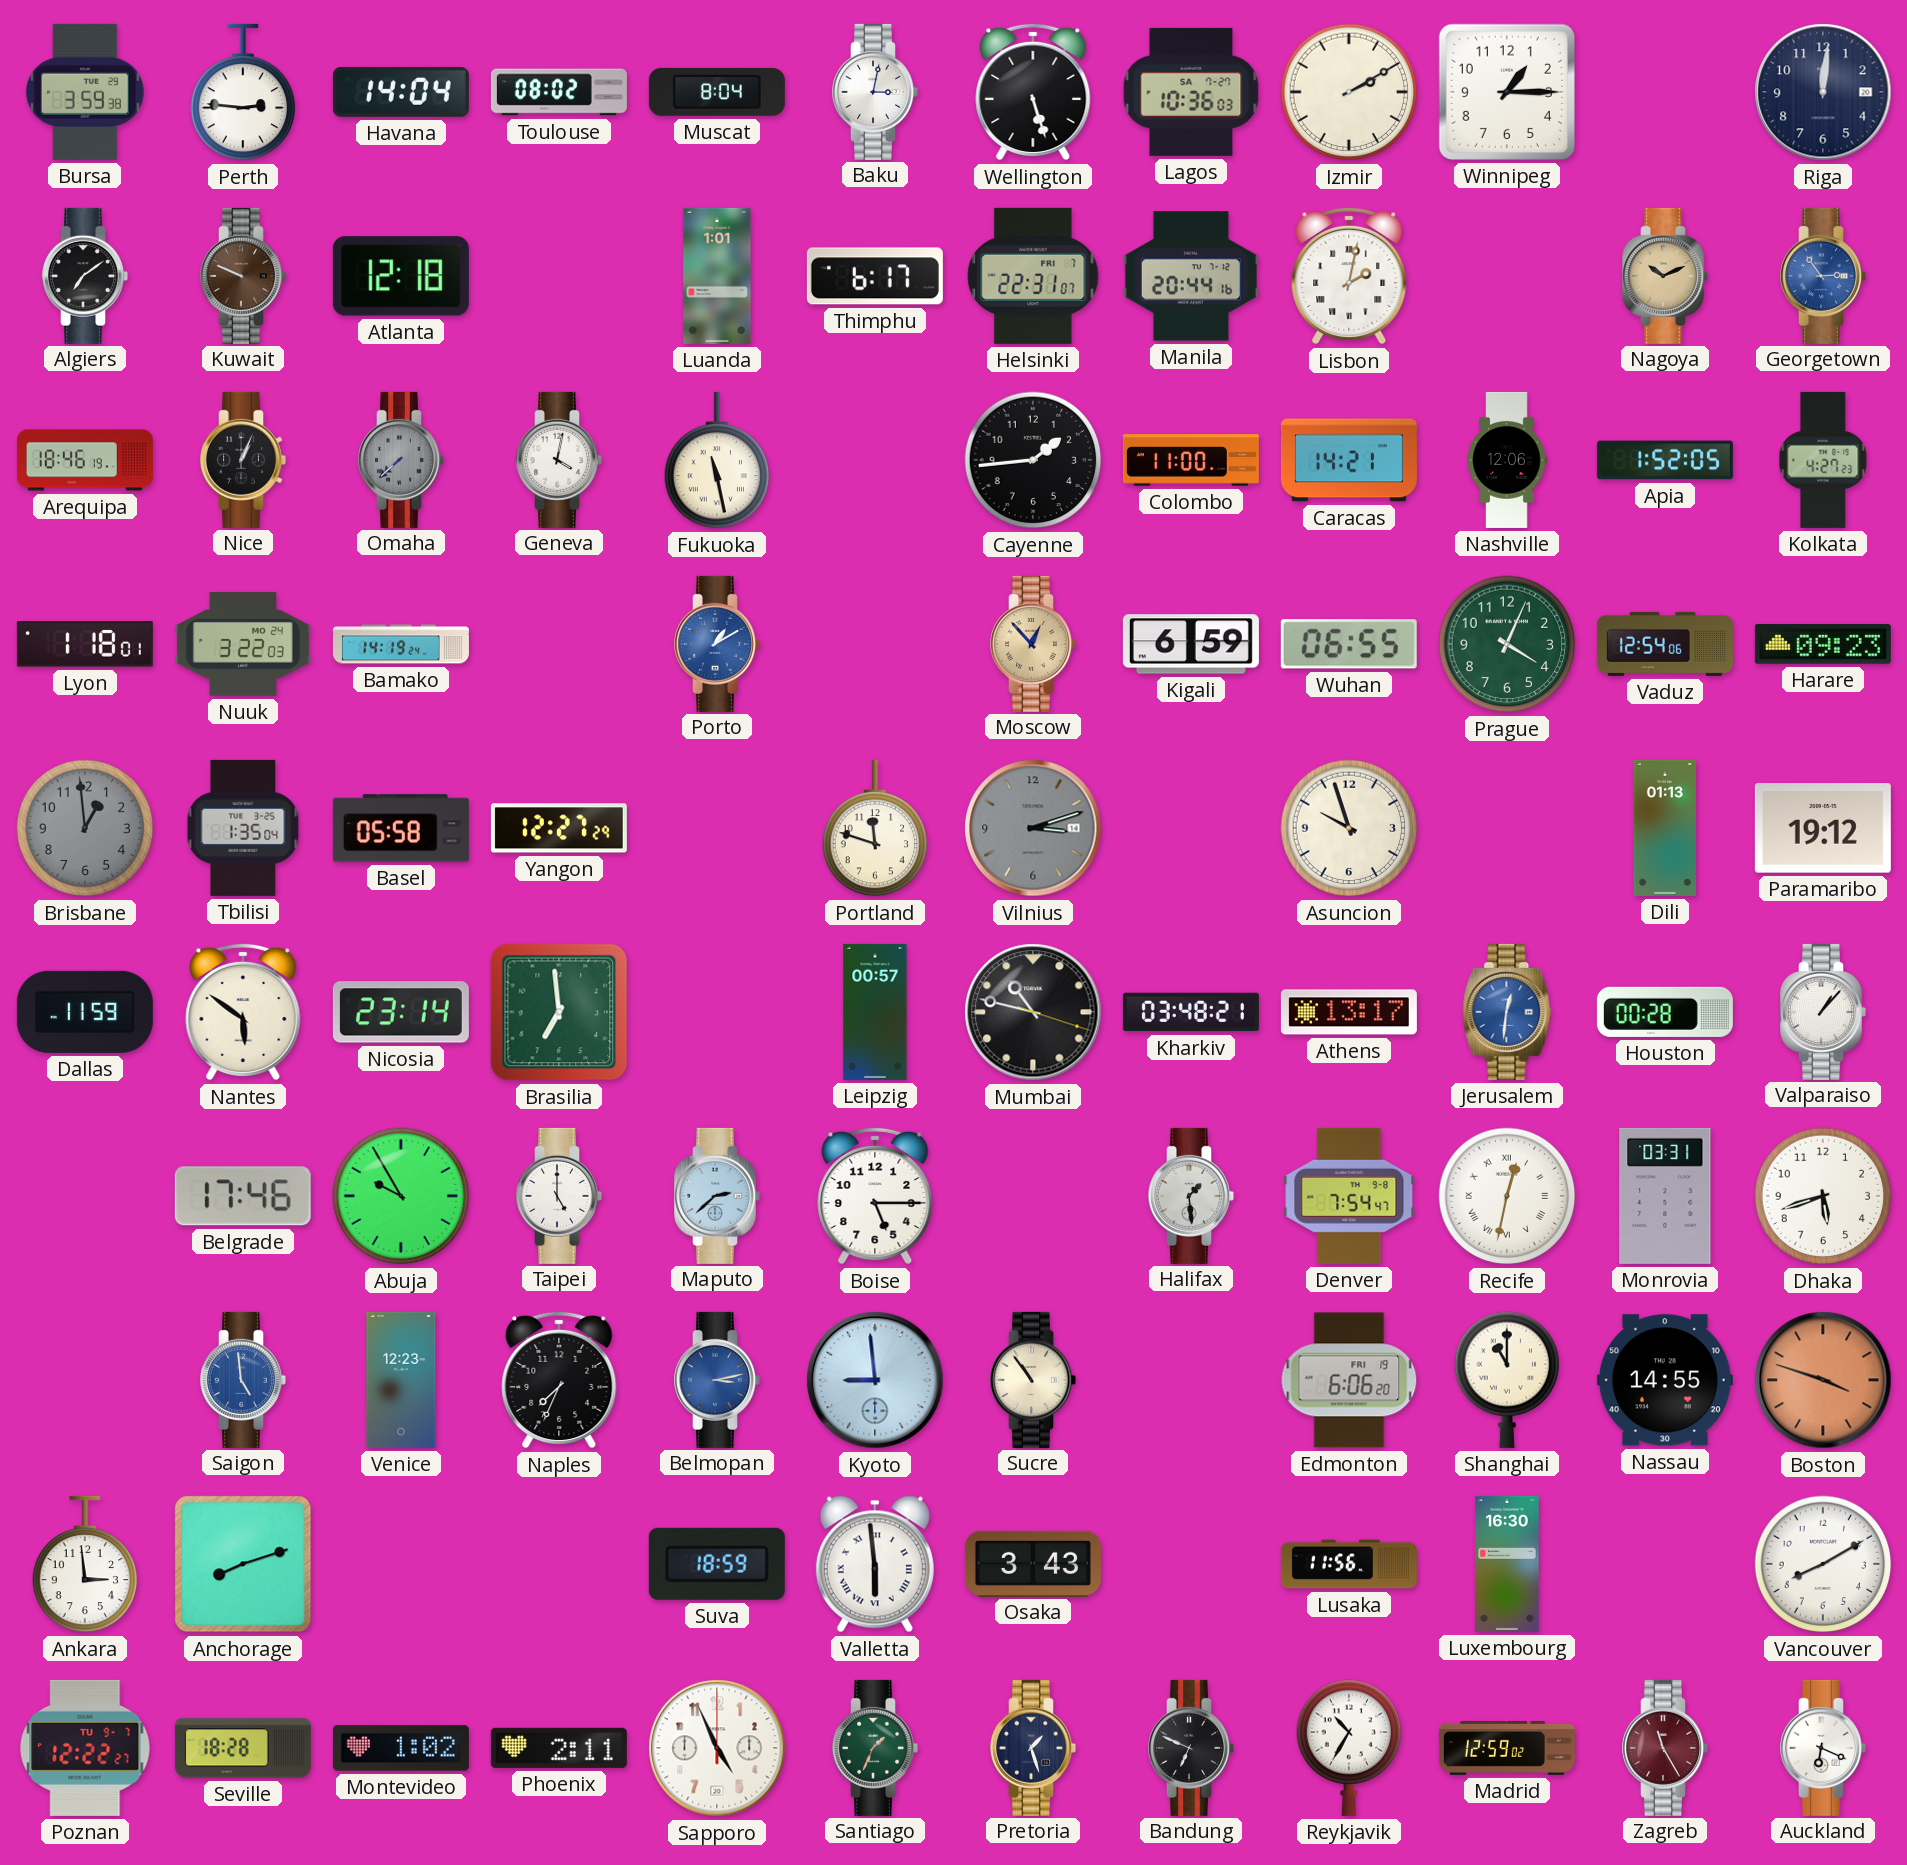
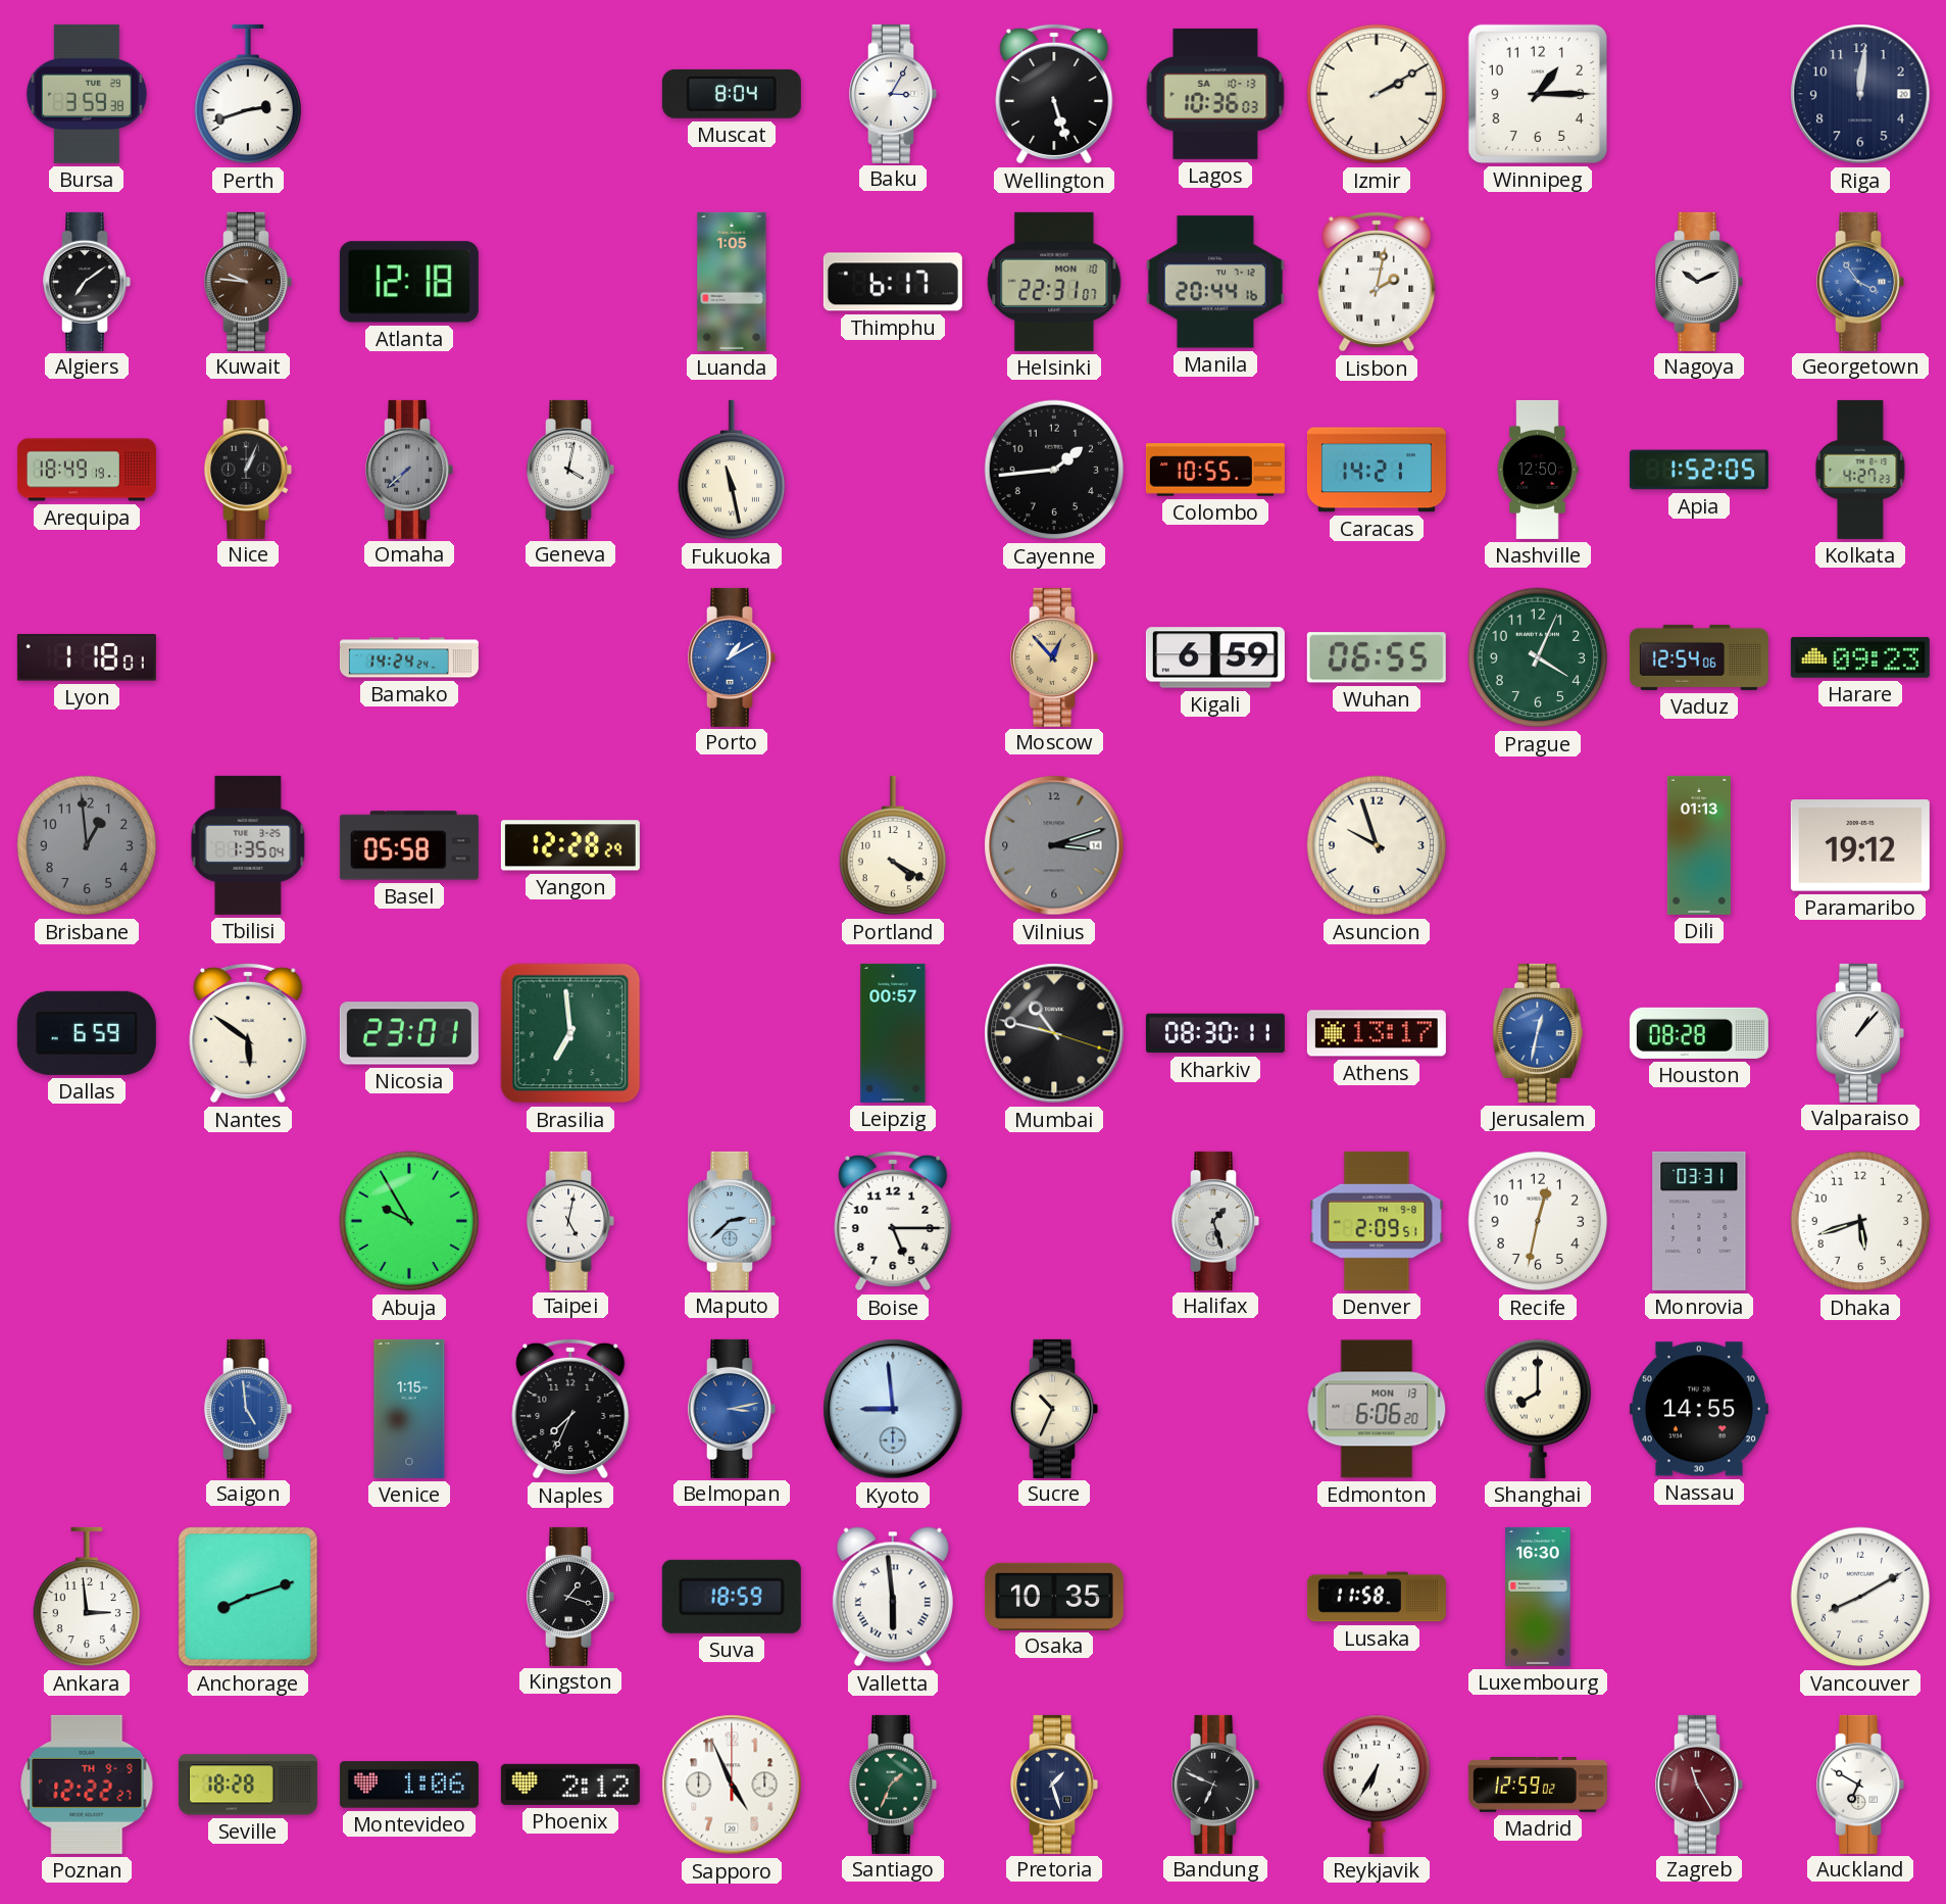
Perth: 2:46 -> 2:42 (248, 94)
Havana: 14:04 -> none (401, 92)
Toulouse: 08:02 -> none (559, 92)
Baku: 3:02 -> 3:05 (893, 94)
Lagos date: SA 7-27 -> SA 10-13 (1215, 94)
Kuwait: 9:49 -> 9:46 (248, 282)
Luanda: 1:01 -> 1:05 (732, 282)
Helsinki date: FRI 7 -> MON 10 (1054, 282)
Nagoya dial: champagne -> white (1699, 282)
Georgetown: 2:54 -> 3:54 (1860, 282)
Arequipa: 18:46 -> 18:49 (87, 470)
Colombo: 11:00 -> 10:55 (1215, 470)
Nashville: 12:06 -> 12:50 (1538, 470)
Nuuk: 3:22 -> none (243, 644)
Bamako: 14:19 -> 14:24 (409, 657)
Yangon: 12:27 -> 12:28 (570, 845)
Portland: 11:48 -> 4:20 (893, 845)
Dallas: 11:59 -> 6:59 (87, 1033)
Nicosia: 23:14 -> 23:01 (409, 1033)
Kharkiv: 03:48 -> 08:30 (1215, 1033)
Jerusalem: 12:31 -> 12:32 (1538, 1033)
Houston: 00:28 -> 08:28 (1699, 1033)
Belgrade: 17:46 -> none (243, 1196)
Taipei: 5:00 -> 5:02 (570, 1221)
Halifax: 1:29 -> 1:27 (1215, 1221)
Denver: 7:54 -> 2:09 (1377, 1221)
Recife numerals: Roman -> Arabic (1538, 1221)
Venice: 12:23 -> 1:15 (409, 1409)
Sucre: 10:54 -> 10:34 (1054, 1409)
Edmonton date: FRI 19 -> MON 13 (1377, 1409)
Shanghai: 11:00 -> 8:00 (1538, 1409)
Boston: 3:48 -> none (1823, 1380)
Kingston: none -> 1:18 (570, 1597)
Osaka: 3:43 -> 10:35 (1054, 1596)
Lusaka: 11:56 -> 11:58 (1377, 1597)
Poznan date: TU 9-7 -> TH 9-9 (87, 1785)
Montevideo: 1:02 -> 1:06 (409, 1785)
Phoenix: 2:11 -> 2:12 (570, 1785)
Reykjavik: 10:35 -> 6:35 (1377, 1785)
Auckland: 6:19 -> 6:50 (1860, 1785)
